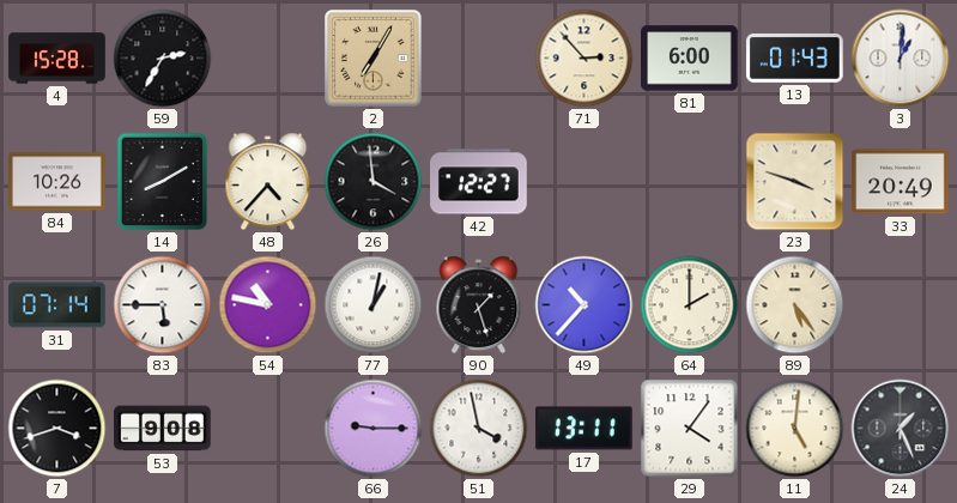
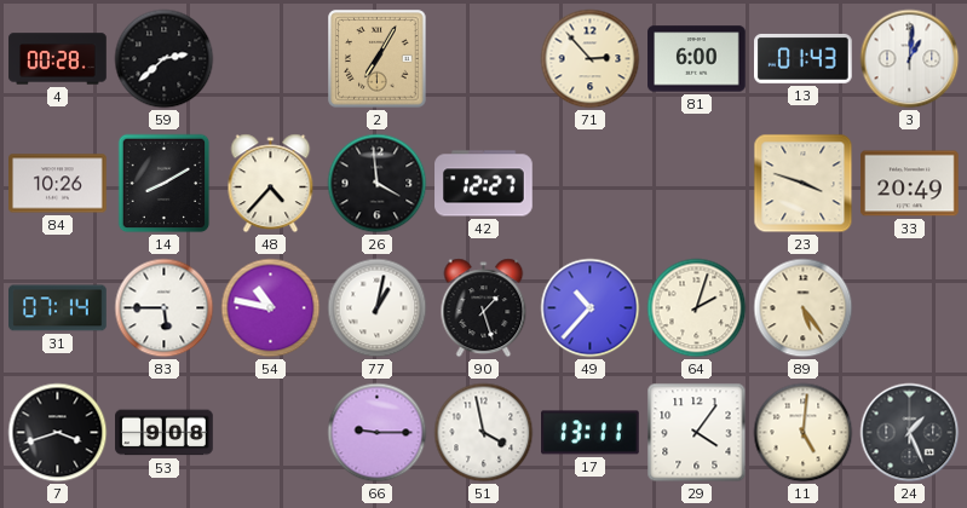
4: 15:28 -> 00:28 (58, 59)
59: 2:35 -> 2:38 (165, 59)
64: 2:00 -> 2:03 (697, 308)
